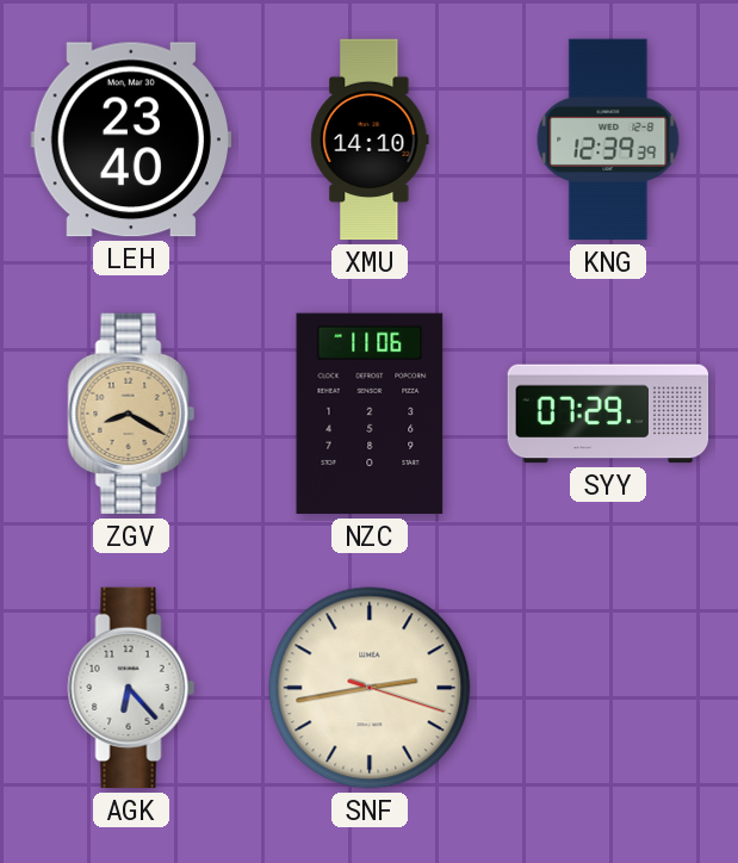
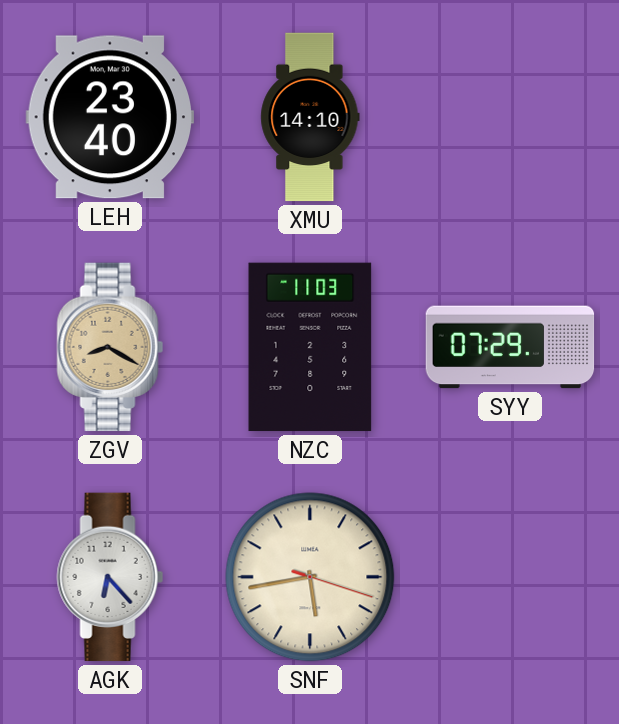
KNG: 12:39 -> none (608, 139)
NZC: 11:06 -> 11:03 (310, 347)
SNF: 2:43 -> 5:43 (310, 577)
